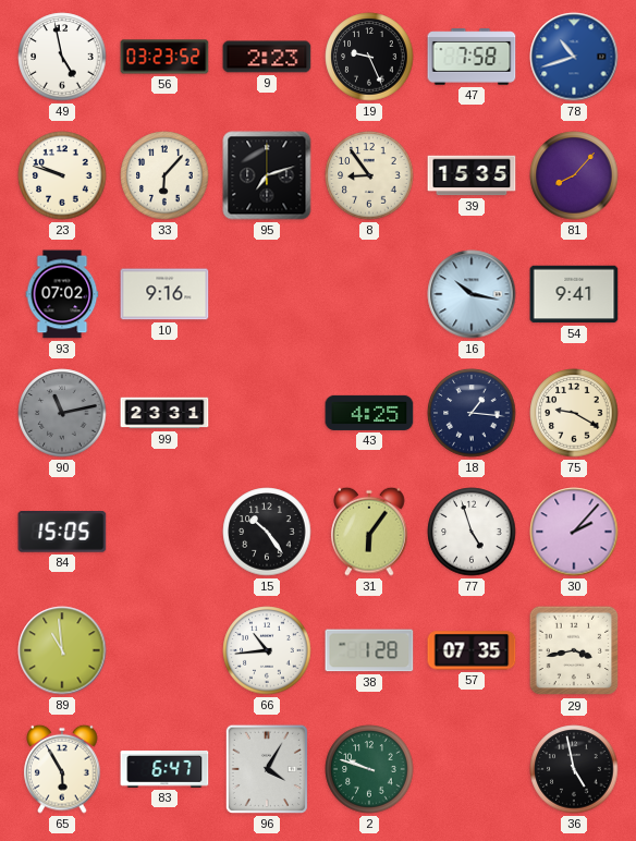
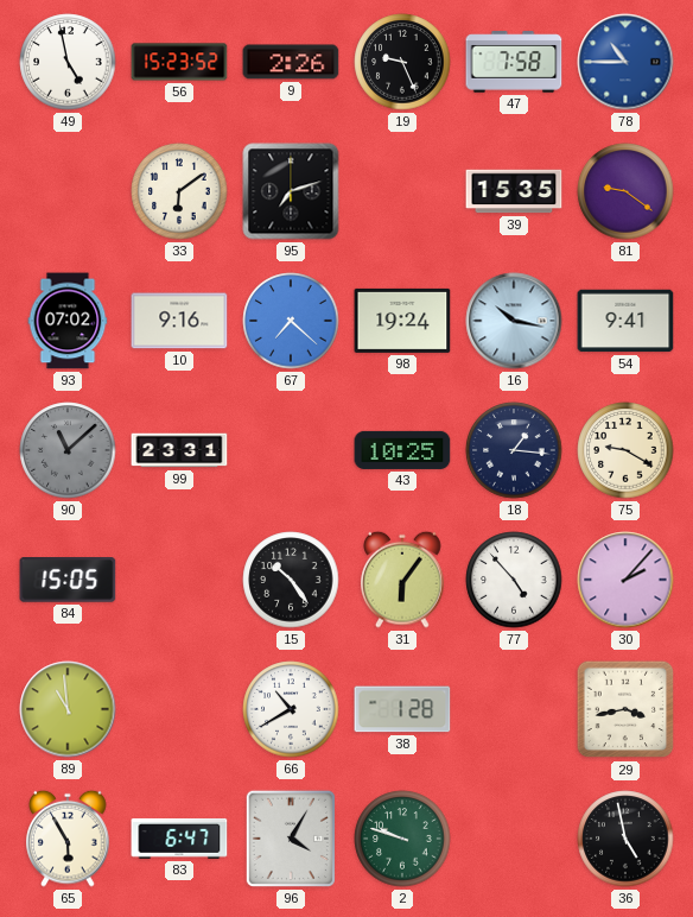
56: 03:23 -> 15:23 (179, 62)
9: 2:23 -> 2:26 (291, 62)
78: 10:42 -> 10:45 (625, 62)
23: 9:48 -> none (62, 175)
33: 6:07 -> 6:09 (179, 191)
8: 8:54 -> none (369, 175)
81: 8:07 -> 9:21 (625, 191)
67: none -> 7:22 (291, 321)
98: none -> 19:24 (402, 321)
90: 11:13 -> 11:08 (68, 450)
43: 4:25 -> 10:25 (402, 450)
77: 4:57 -> 4:53 (514, 580)
66: 10:44 -> 10:40 (291, 709)
57: 07:35 -> none (472, 650)
